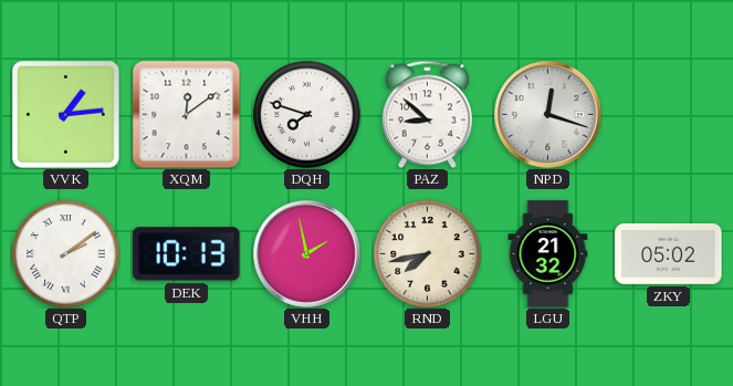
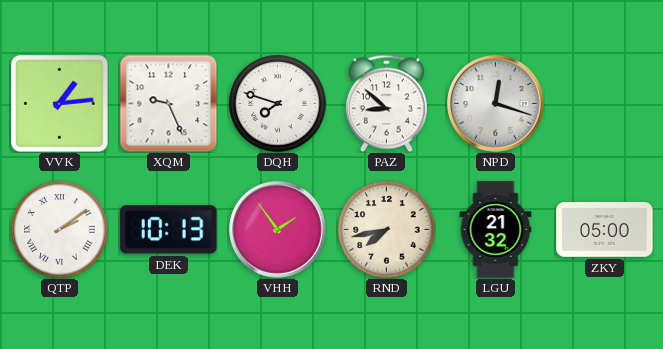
XQM: 12:09 -> 9:26 (168, 103)
VHH: 1:58 -> 1:54 (278, 230)
ZKY: 05:02 -> 05:00 (605, 230)
